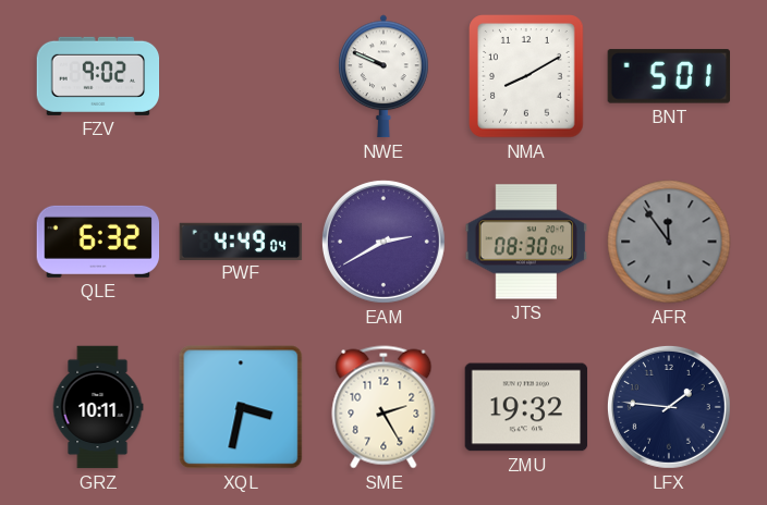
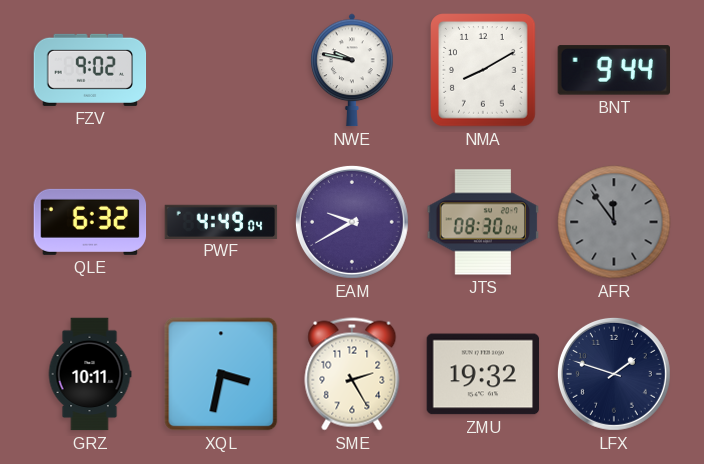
NWE: 9:49 -> 9:47 (353, 70)
BNT: 5:01 -> 9:44 (613, 70)
EAM: 2:40 -> 9:40 (352, 222)
LFX: 1:46 -> 1:48 (614, 374)
